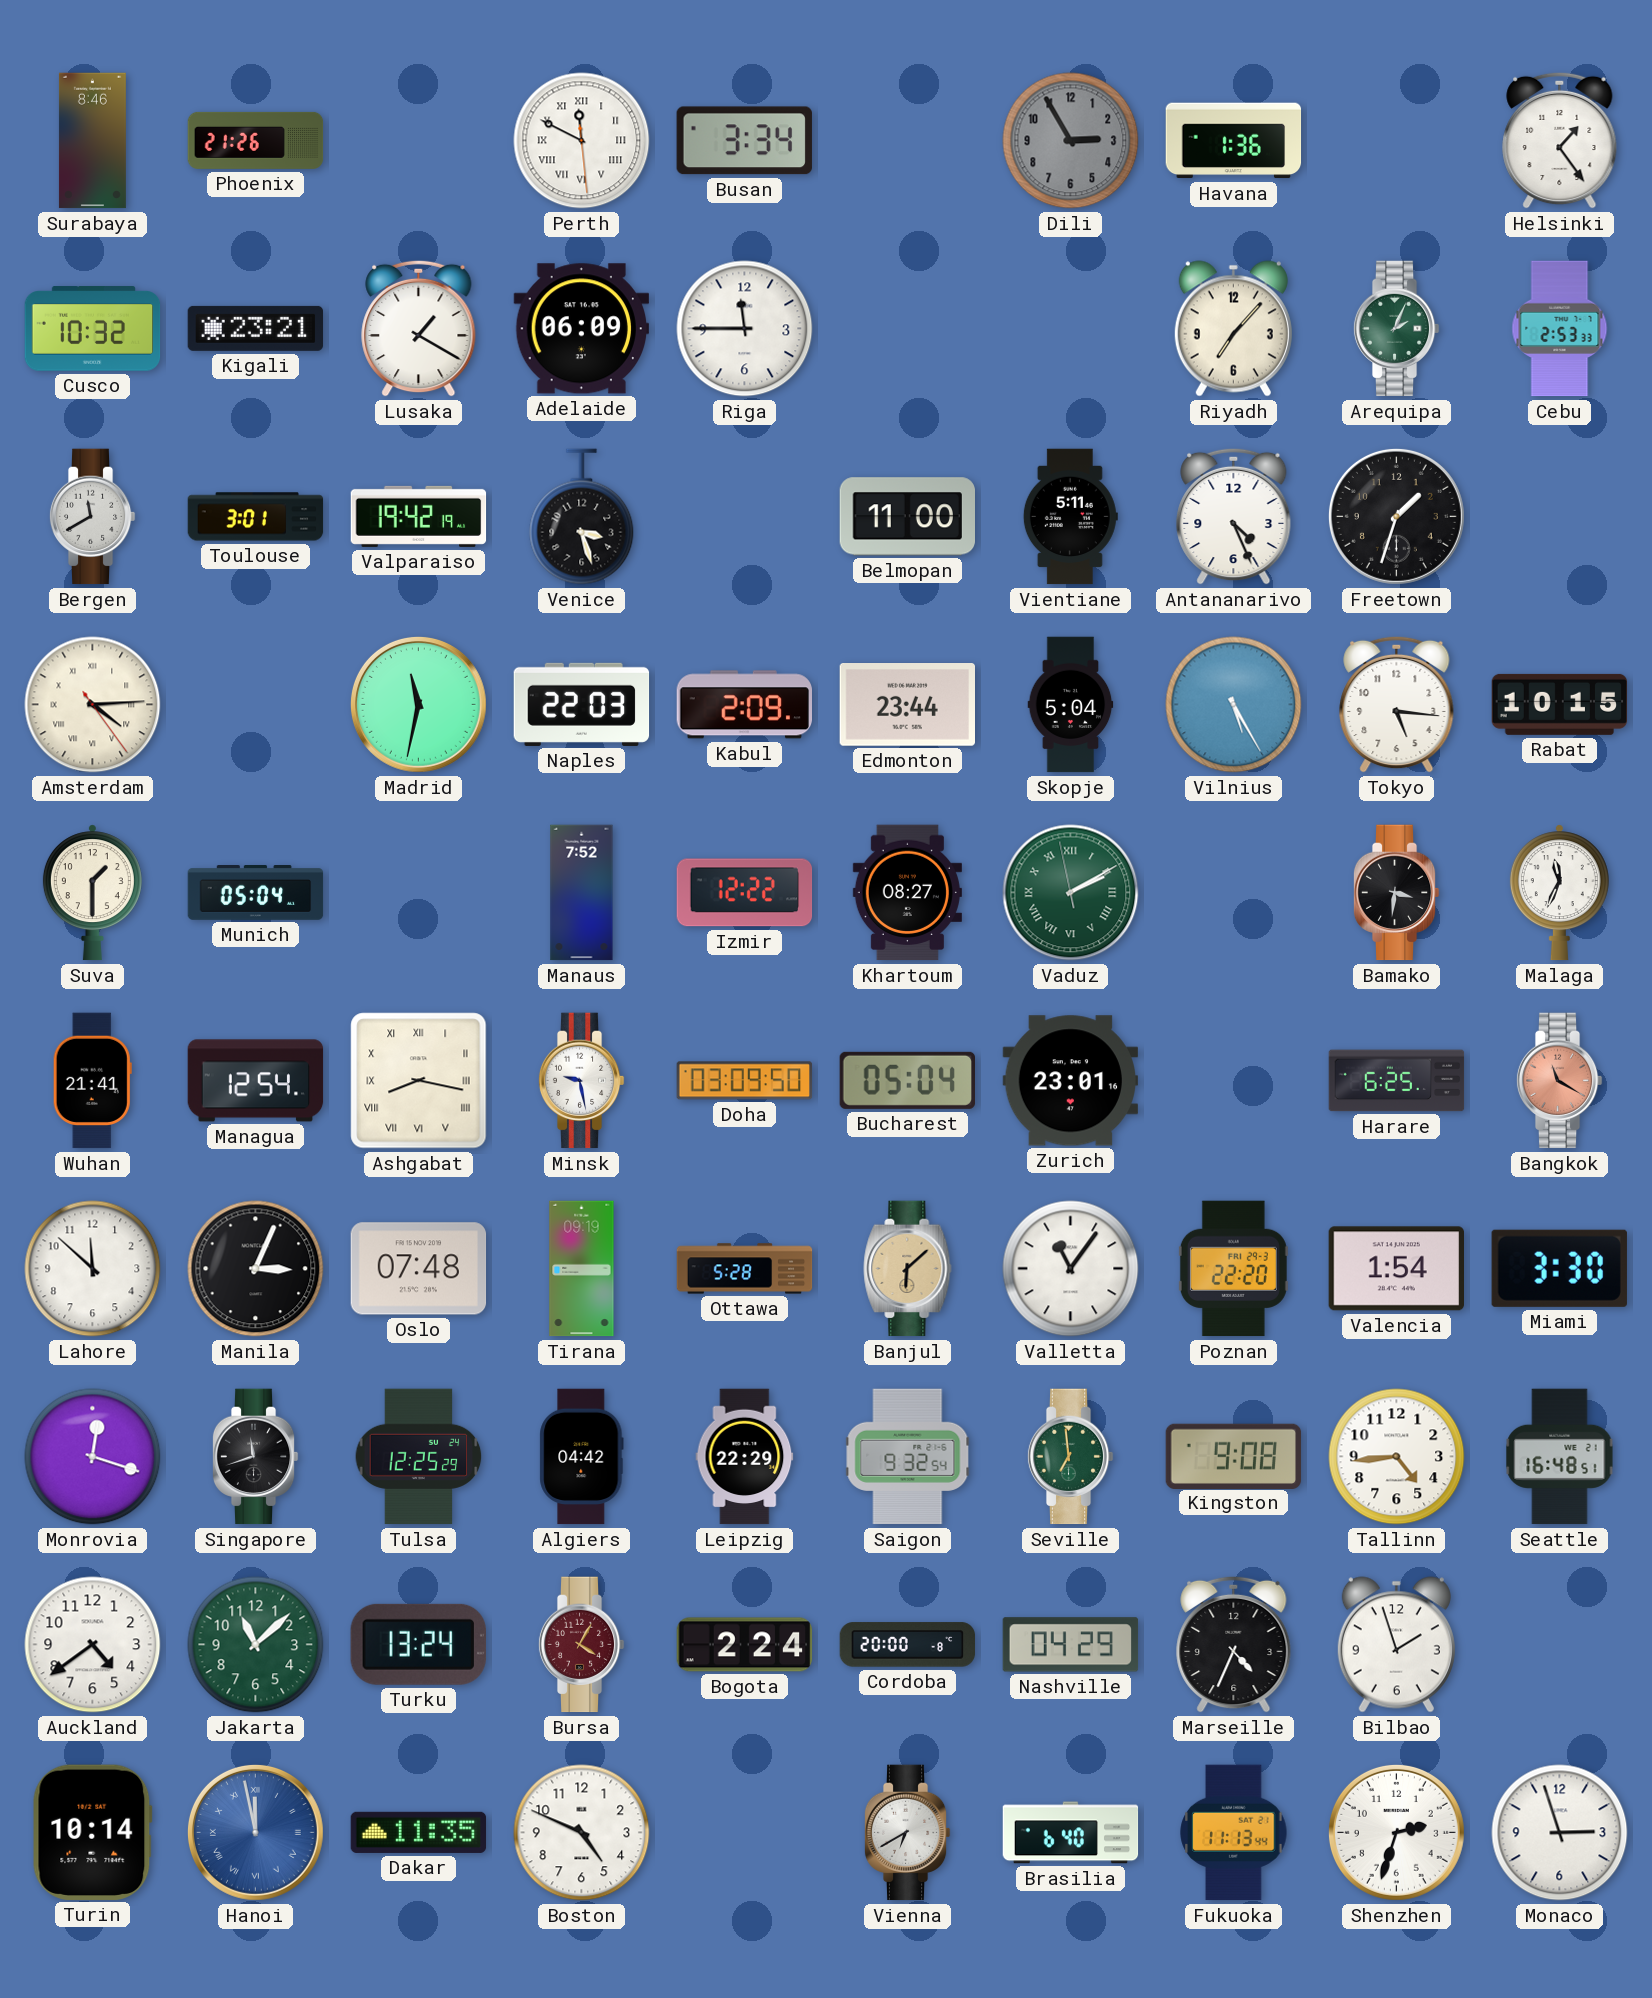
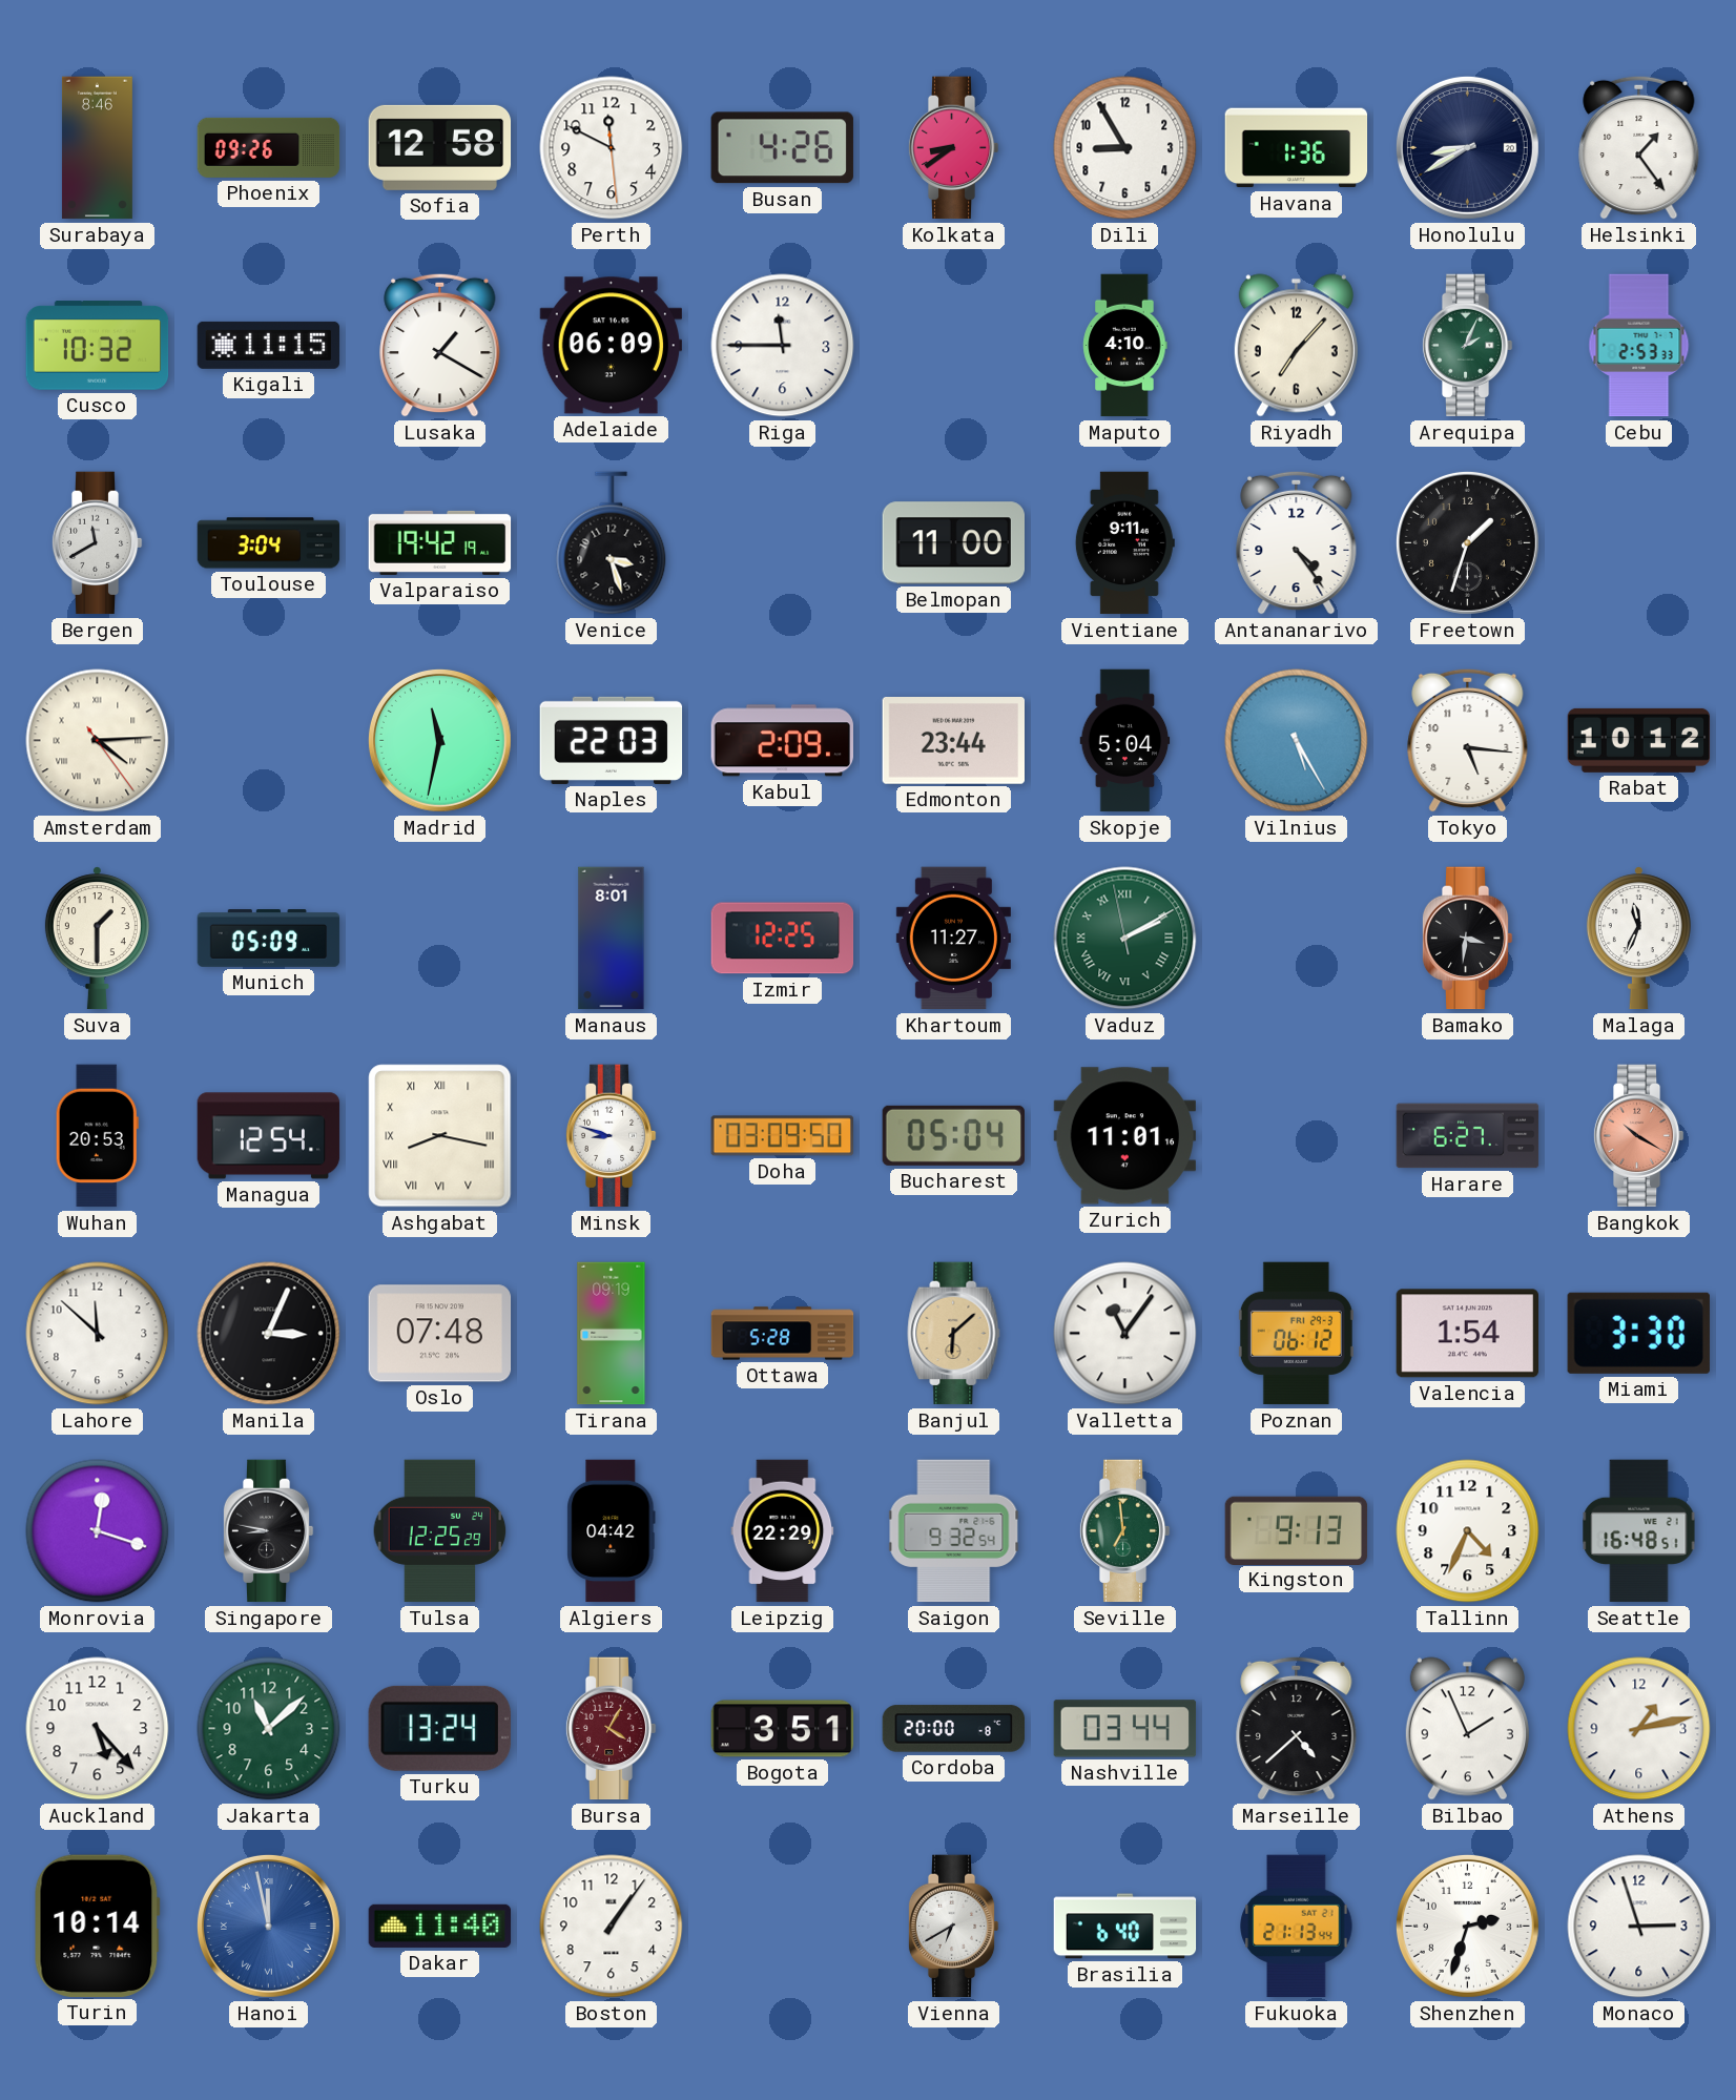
Phoenix: 21:26 -> 09:26 (269, 147)
Sofia: none -> 12:58 (440, 147)
Perth numerals: Roman -> Arabic (612, 148)
Busan: 3:34 -> 4:26 (782, 148)
Kolkata: none -> 8:39 (953, 148)
Dili: 2:55 -> 8:55 (1125, 148)
Dili dial: grey -> white (1125, 148)
Honolulu: none -> 8:40 (1467, 147)
Kigali: 23:21 -> 11:15 (269, 345)
Maputo: none -> 4:10 (1125, 346)
Toulouse: 3:01 -> 3:04 (269, 543)
Vientiane: 5:11 -> 9:11 (1124, 543)
Antananarivo: 4:26 -> 4:24 (1297, 542)
Rabat: 10:15 -> 10:12 (1639, 740)
Munich: 05:04 -> 05:09 (269, 939)
Manaus: 7:52 -> 8:01 (612, 939)
Izmir: 12:22 -> 12:25 (783, 939)
Khartoum: 08:27 -> 11:27 (953, 939)
Wuhan: 21:41 -> 20:53 (97, 1136)
Minsk: 9:28 -> 8:48 (611, 1136)
Zurich: 23:01 -> 11:01 (1125, 1136)
Harare: 6:25 -> 6:27 (1468, 1136)
Bangkok: 11:20 -> 10:20 (1638, 1136)
Poznan: 22:20 -> 06:12 (1296, 1334)
Singapore: 11:42 -> 8:47 (268, 1531)
Kingston: 9:08 -> 9:13 (1297, 1530)
Tallinn: 4:44 -> 4:34 (1468, 1531)
Auckland: 4:39 -> 5:23 (98, 1729)
Bogota: 2:24 -> 3:51 (783, 1729)
Nashville: 04:29 -> 03:44 (1125, 1729)
Marseille: 4:34 -> 4:38 (1297, 1728)
Bilbao: 1:57 -> 1:56 (1467, 1729)
Athens: none -> 1:13 (1639, 1729)
Dakar: 11:35 -> 11:40 (440, 1926)
Boston: 4:49 -> 1:06 (612, 1927)
Fukuoka: 11:13 -> 21:13 (1297, 1927)
